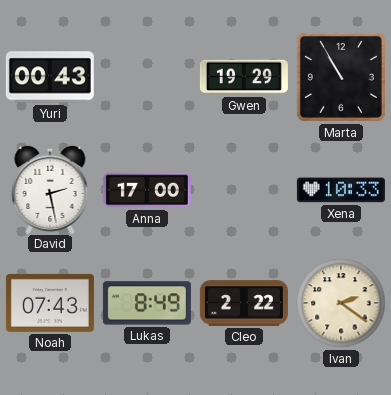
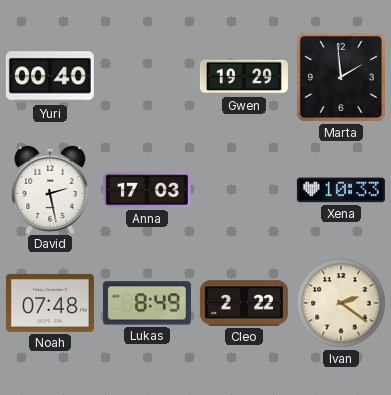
Yuri: 00:43 -> 00:40 (50, 77)
Marta: 10:55 -> 1:59 (341, 77)
Anna: 17:00 -> 17:03 (147, 190)
Noah: 07:43 -> 07:48 (50, 303)
